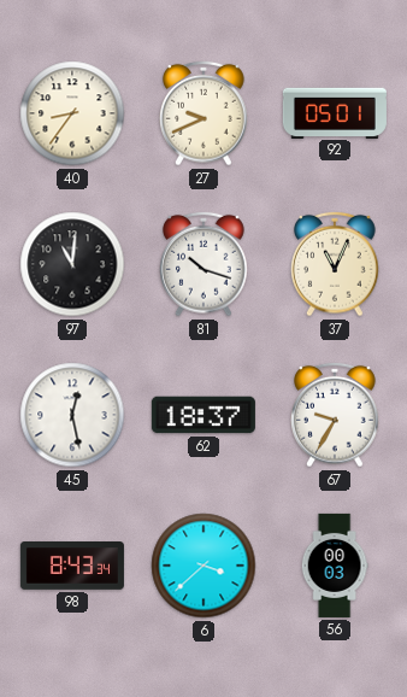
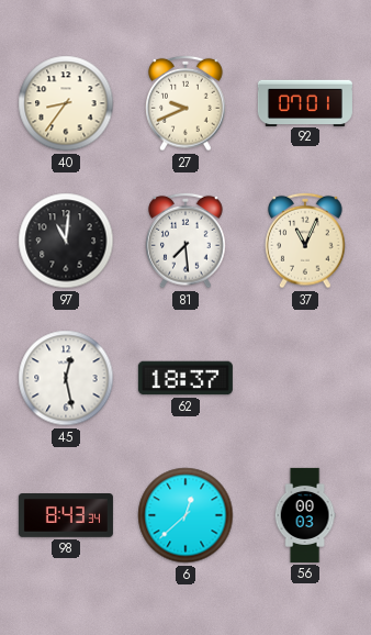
92: 05:01 -> 07:01 (305, 102)
81: 10:18 -> 7:29 (185, 241)
67: 9:35 -> none (335, 415)
6: 3:38 -> 12:38 (185, 515)
